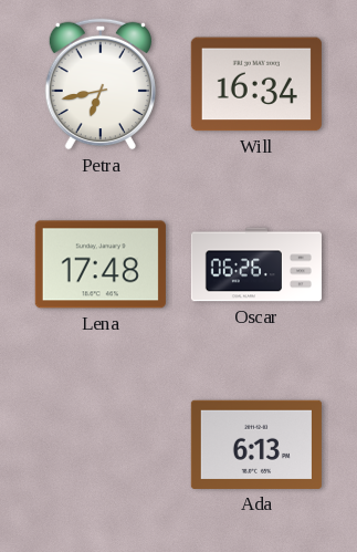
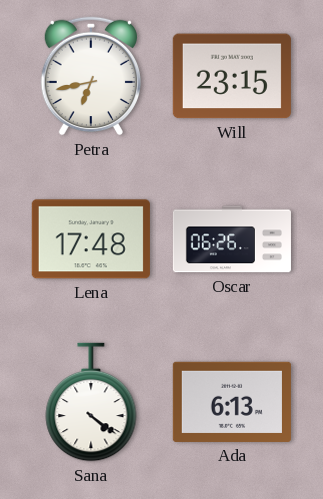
Will: 16:34 -> 23:15 (232, 76)
Sana: none -> 4:21 (91, 402)
